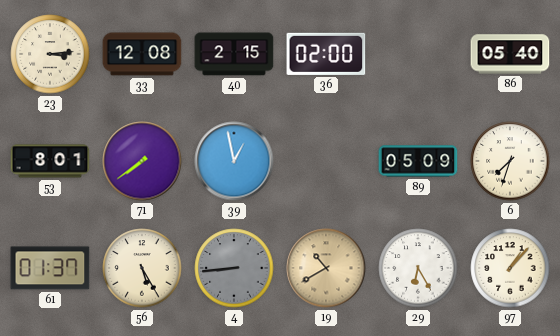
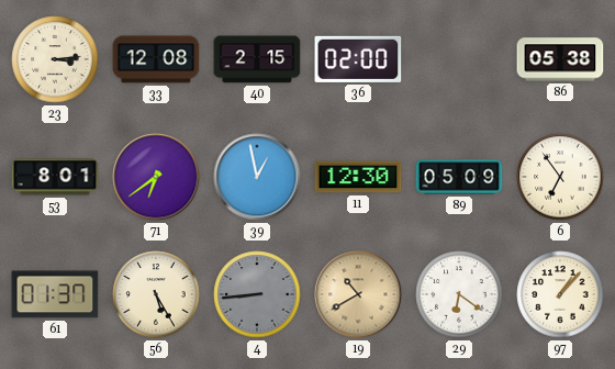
86: 05:40 -> 05:38 (560, 59)
71: 7:39 -> 6:39 (156, 177)
11: none -> 12:30 (358, 177)
6: 7:33 -> 6:54 (560, 177)
29: 6:25 -> 6:21 (459, 294)
